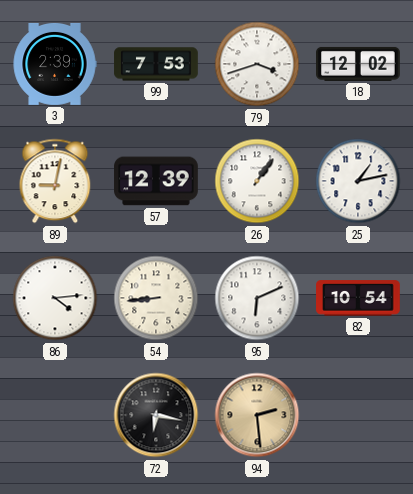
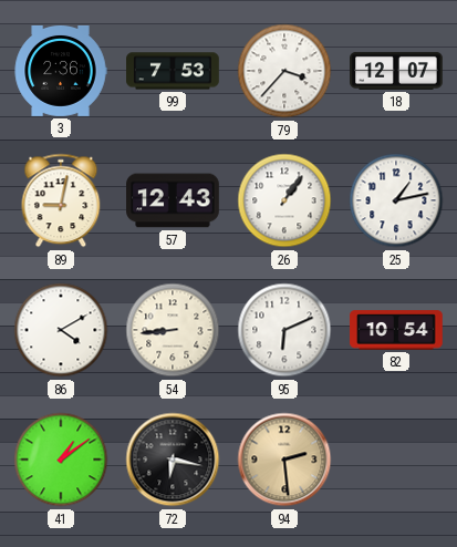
3: 2:39 -> 2:36 (61, 71)
79: 3:42 -> 3:37 (284, 71)
18: 12:02 -> 12:07 (396, 71)
57: 12:39 -> 12:43 (173, 200)
86: 4:14 -> 4:10 (61, 330)
41: none -> 1:09 (61, 460)
